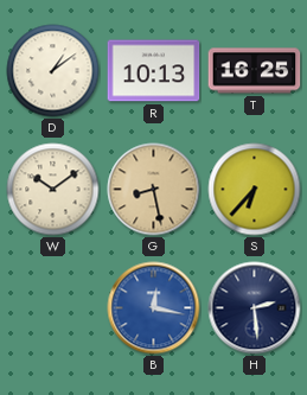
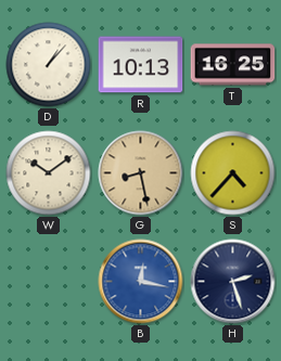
D: 1:09 -> 1:07 (49, 65)
S: 6:37 -> 4:37 (233, 173)
H: 2:29 -> 2:27 (233, 282)
